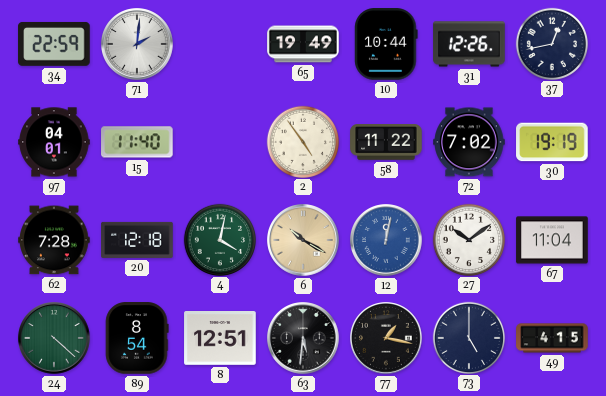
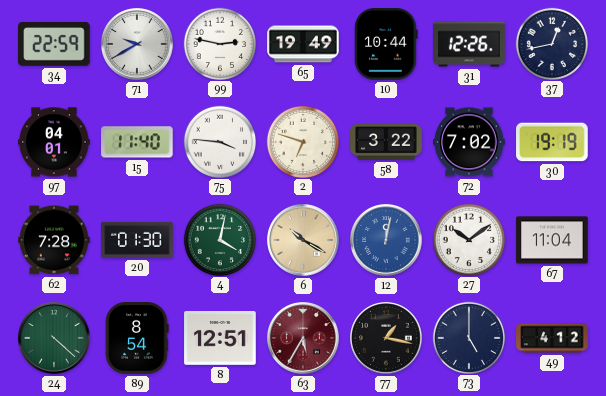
71: 2:01 -> 9:40 (137, 44)
99: none -> 2:47 (219, 43)
75: none -> 3:46 (219, 141)
2: 4:54 -> 6:48 (302, 141)
58: 11:22 -> 3:22 (386, 142)
20: 12:18 -> 01:30 (137, 240)
63: 5:31 -> 5:35 (303, 338)
63 dial: black -> burgundy (303, 338)
49: 4:15 -> 4:12 (552, 338)
